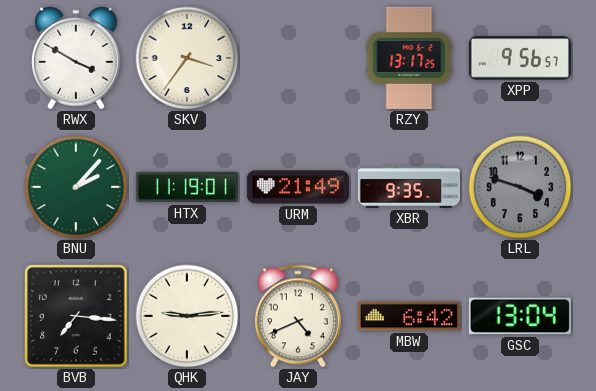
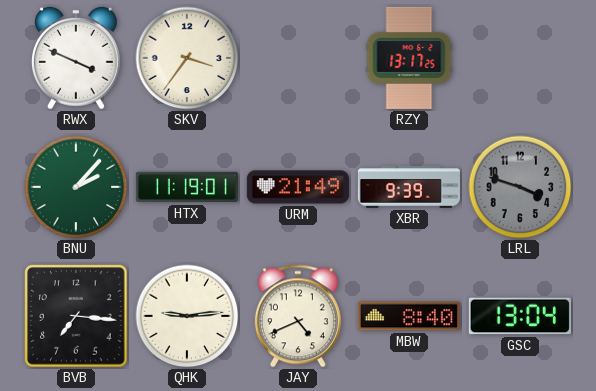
RWX: 3:50 -> 3:49 (76, 58)
XPP: 9:56 -> none (520, 58)
XBR: 9:35 -> 9:39 (409, 187)
MBW: 6:42 -> 8:40 (409, 316)
